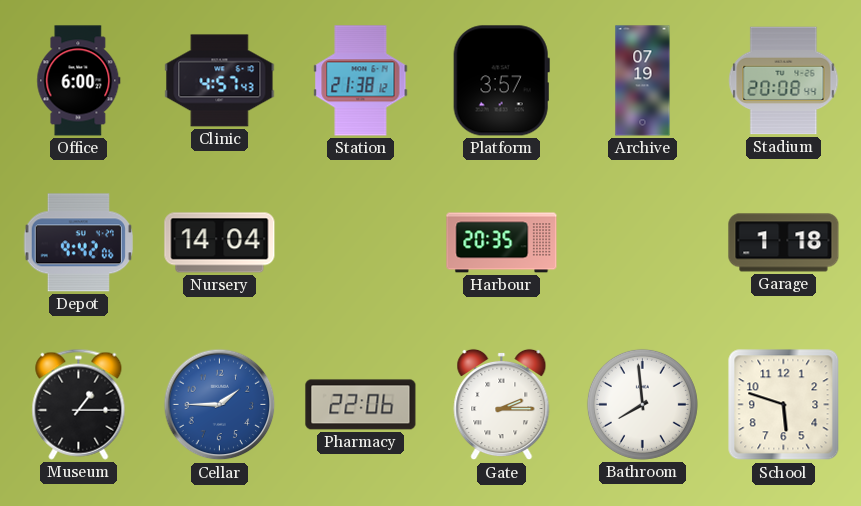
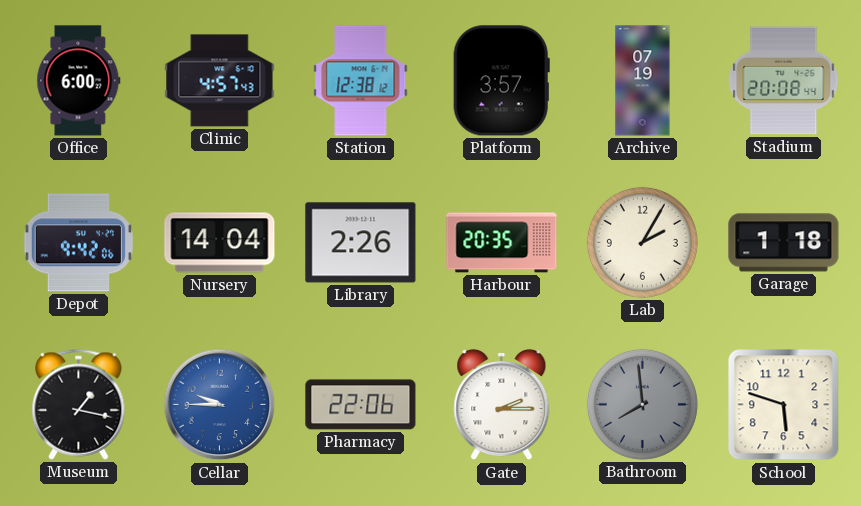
Station: 21:38 -> 12:38 (361, 81)
Library: none -> 2:26 (361, 243)
Lab: none -> 2:05 (642, 242)
Museum: 1:15 -> 1:17 (79, 404)
Cellar: 1:45 -> 9:45 (220, 405)
Bathroom dial: white -> grey (642, 404)
